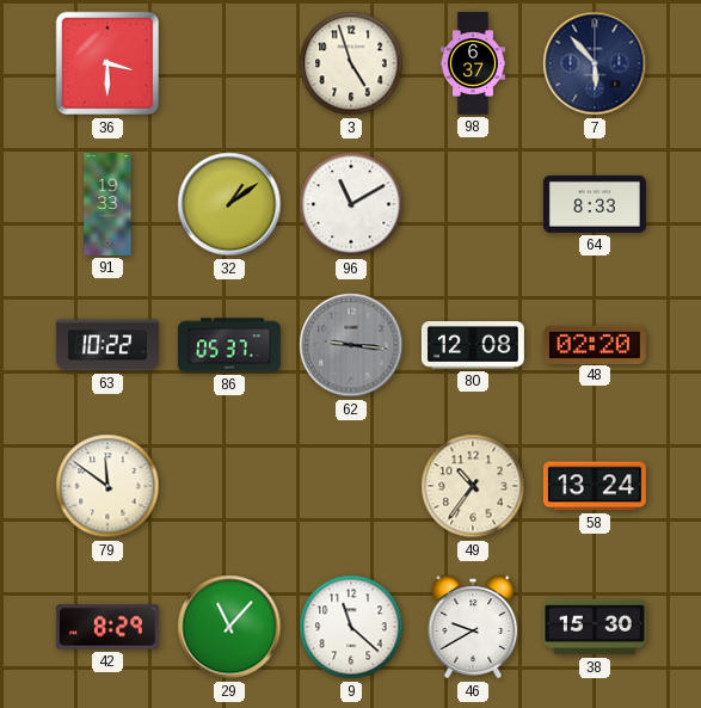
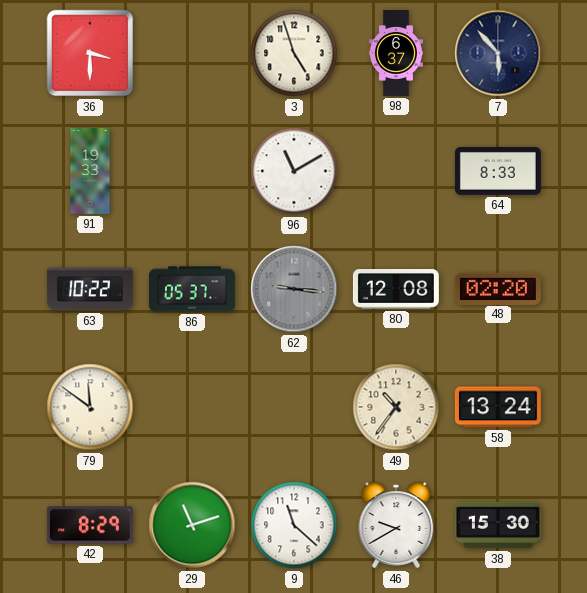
32: 1:09 -> none (229, 204)
29: 11:07 -> 11:12 (192, 525)
